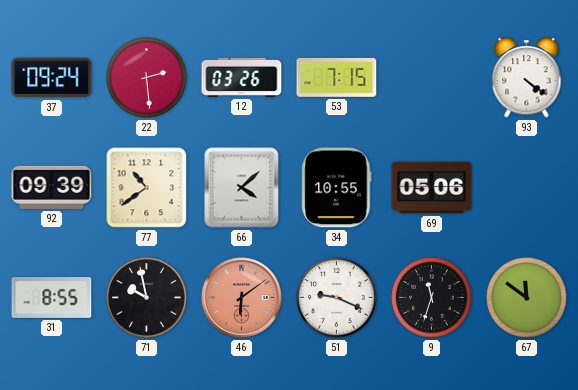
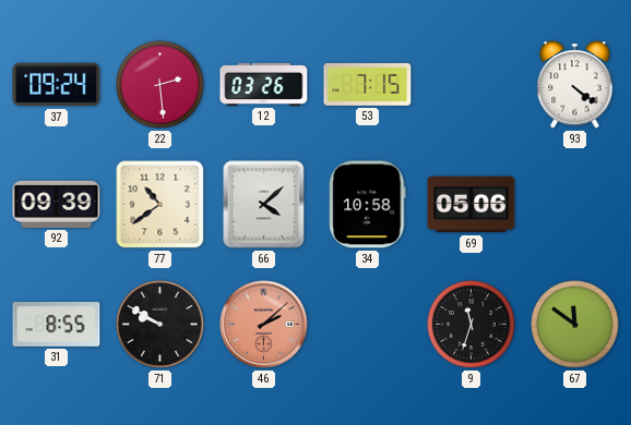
34: 10:55 -> 10:58 (368, 205)
71: 9:58 -> 9:50 (160, 325)
46: 6:09 -> 2:08 (264, 325)
51: 9:19 -> none (337, 298)
